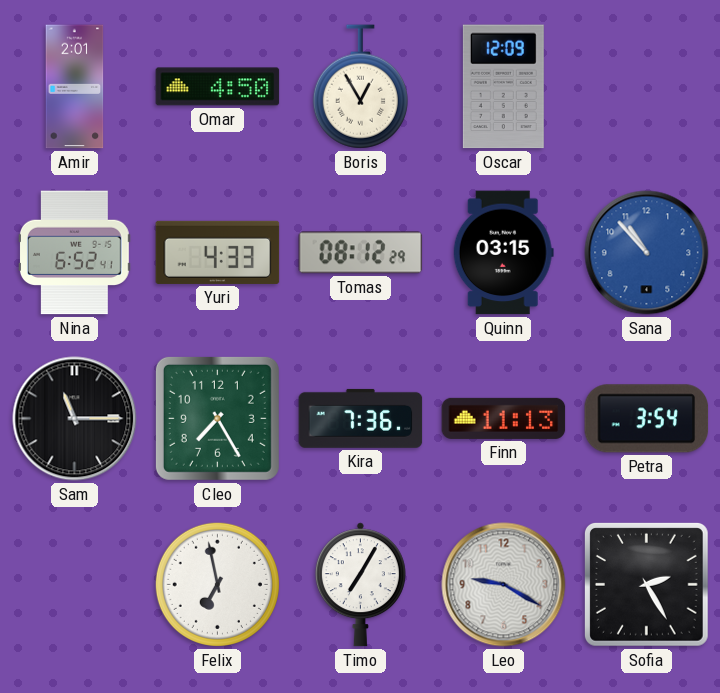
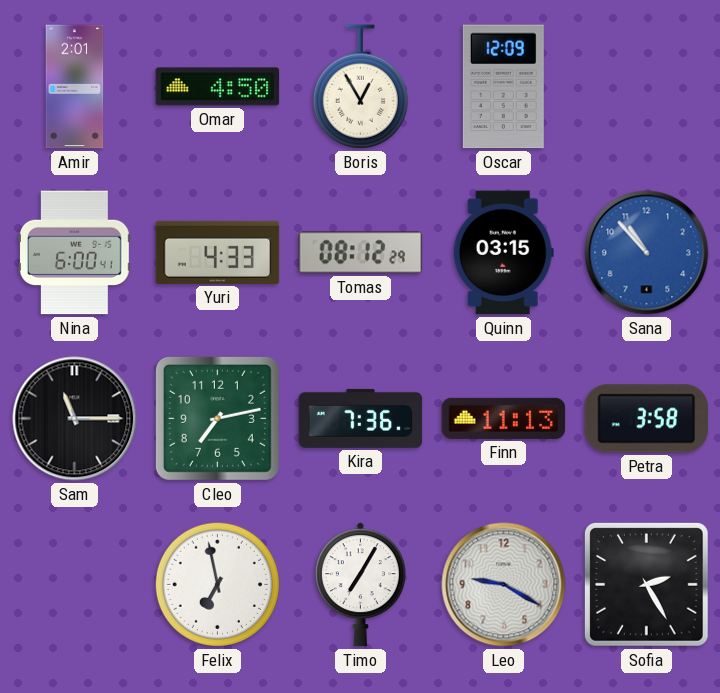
Nina: 6:52 -> 6:00 (74, 253)
Cleo: 7:25 -> 7:13 (217, 418)
Petra: 3:54 -> 3:58 (647, 419)
